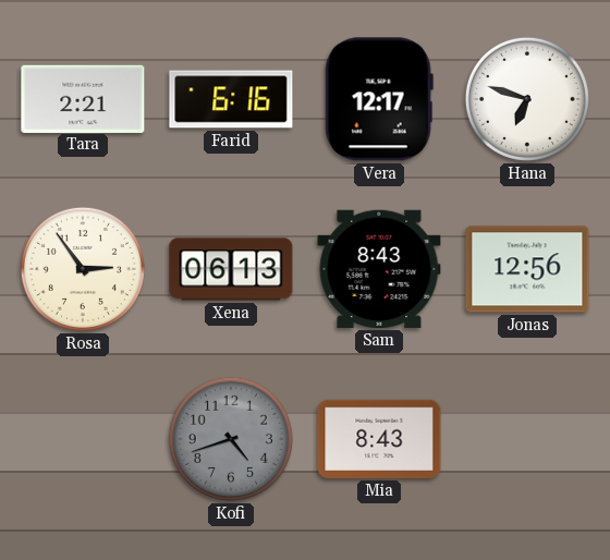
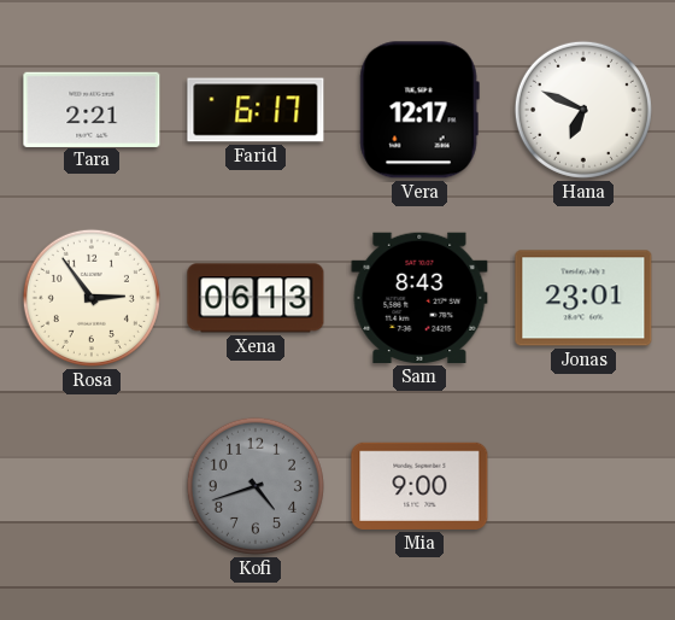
Farid: 6:16 -> 6:17 (256, 110)
Hana: 6:48 -> 6:49 (583, 110)
Jonas: 12:56 -> 23:01 (583, 298)
Mia: 8:43 -> 9:00 (419, 486)
